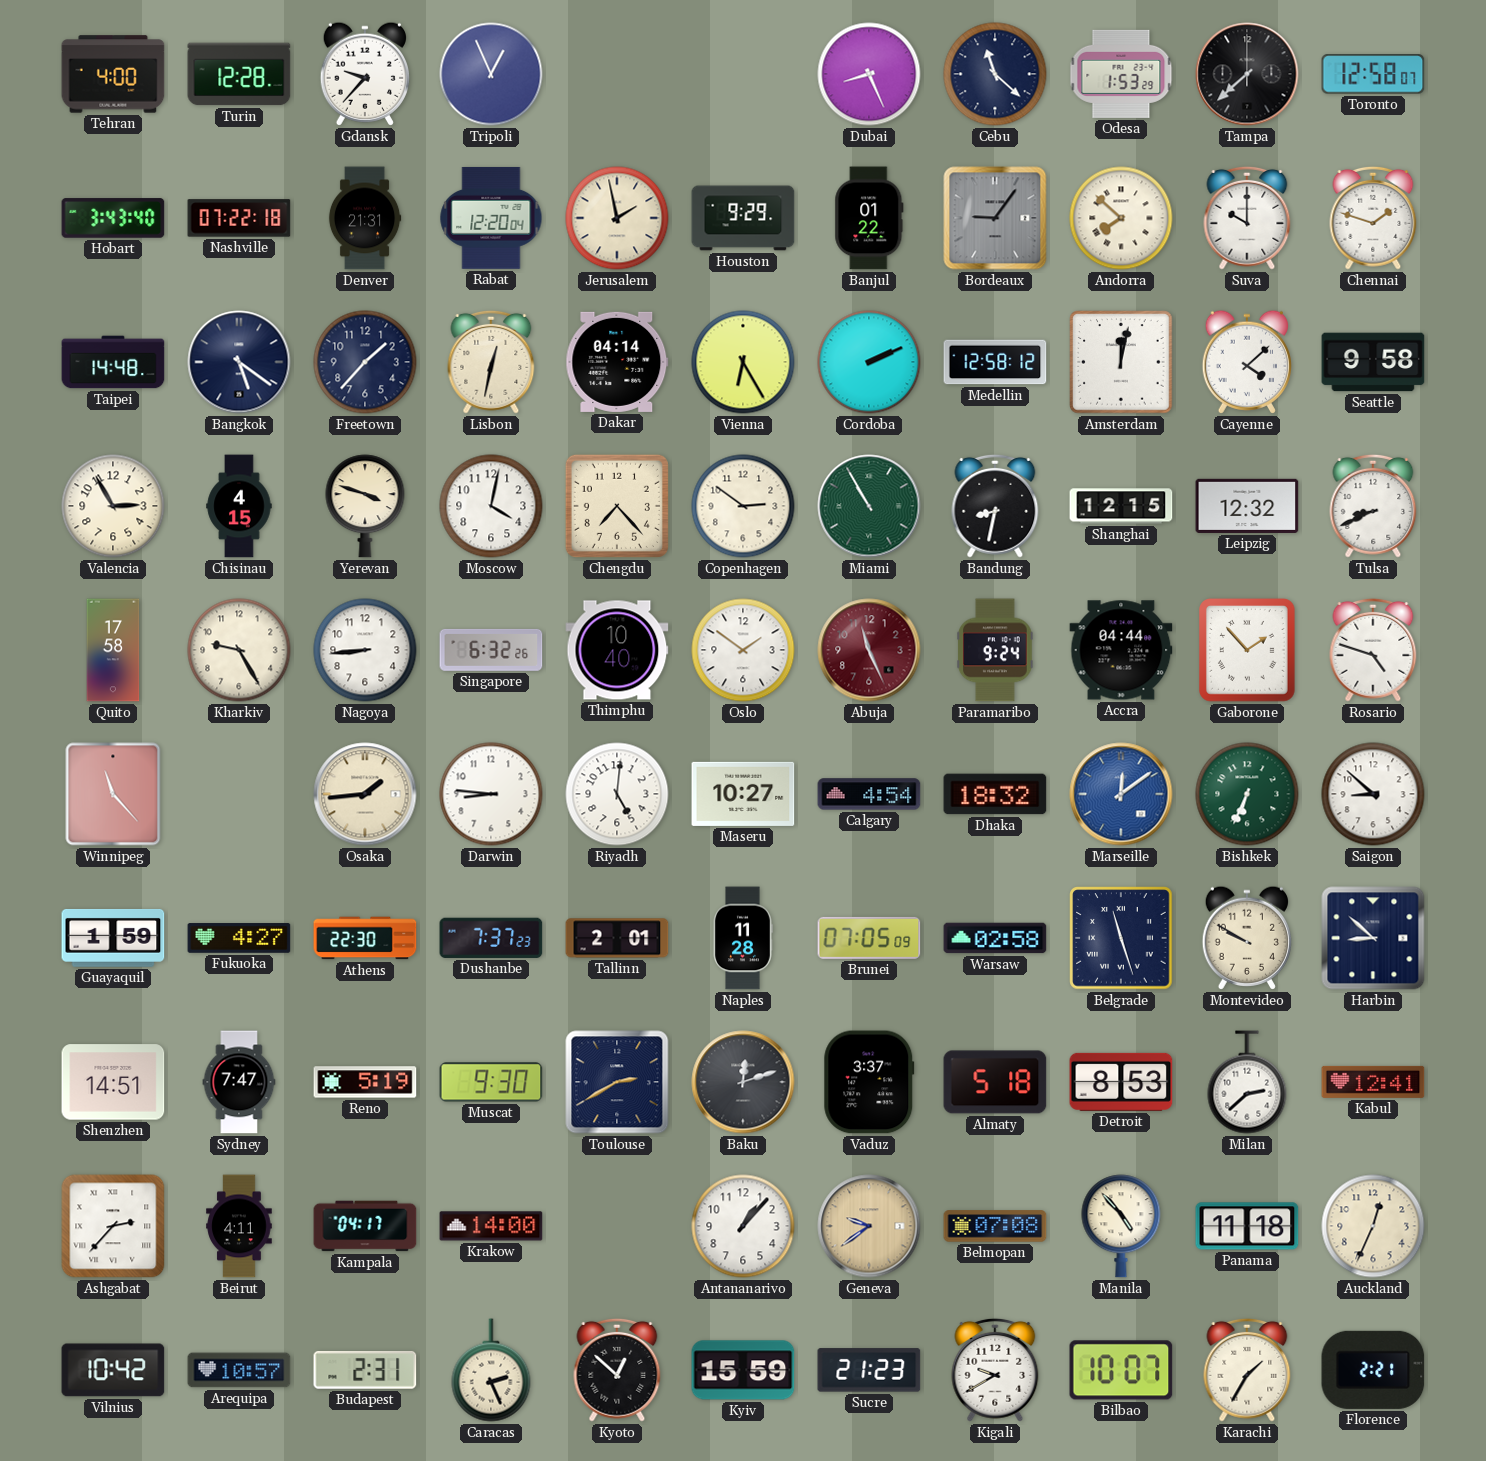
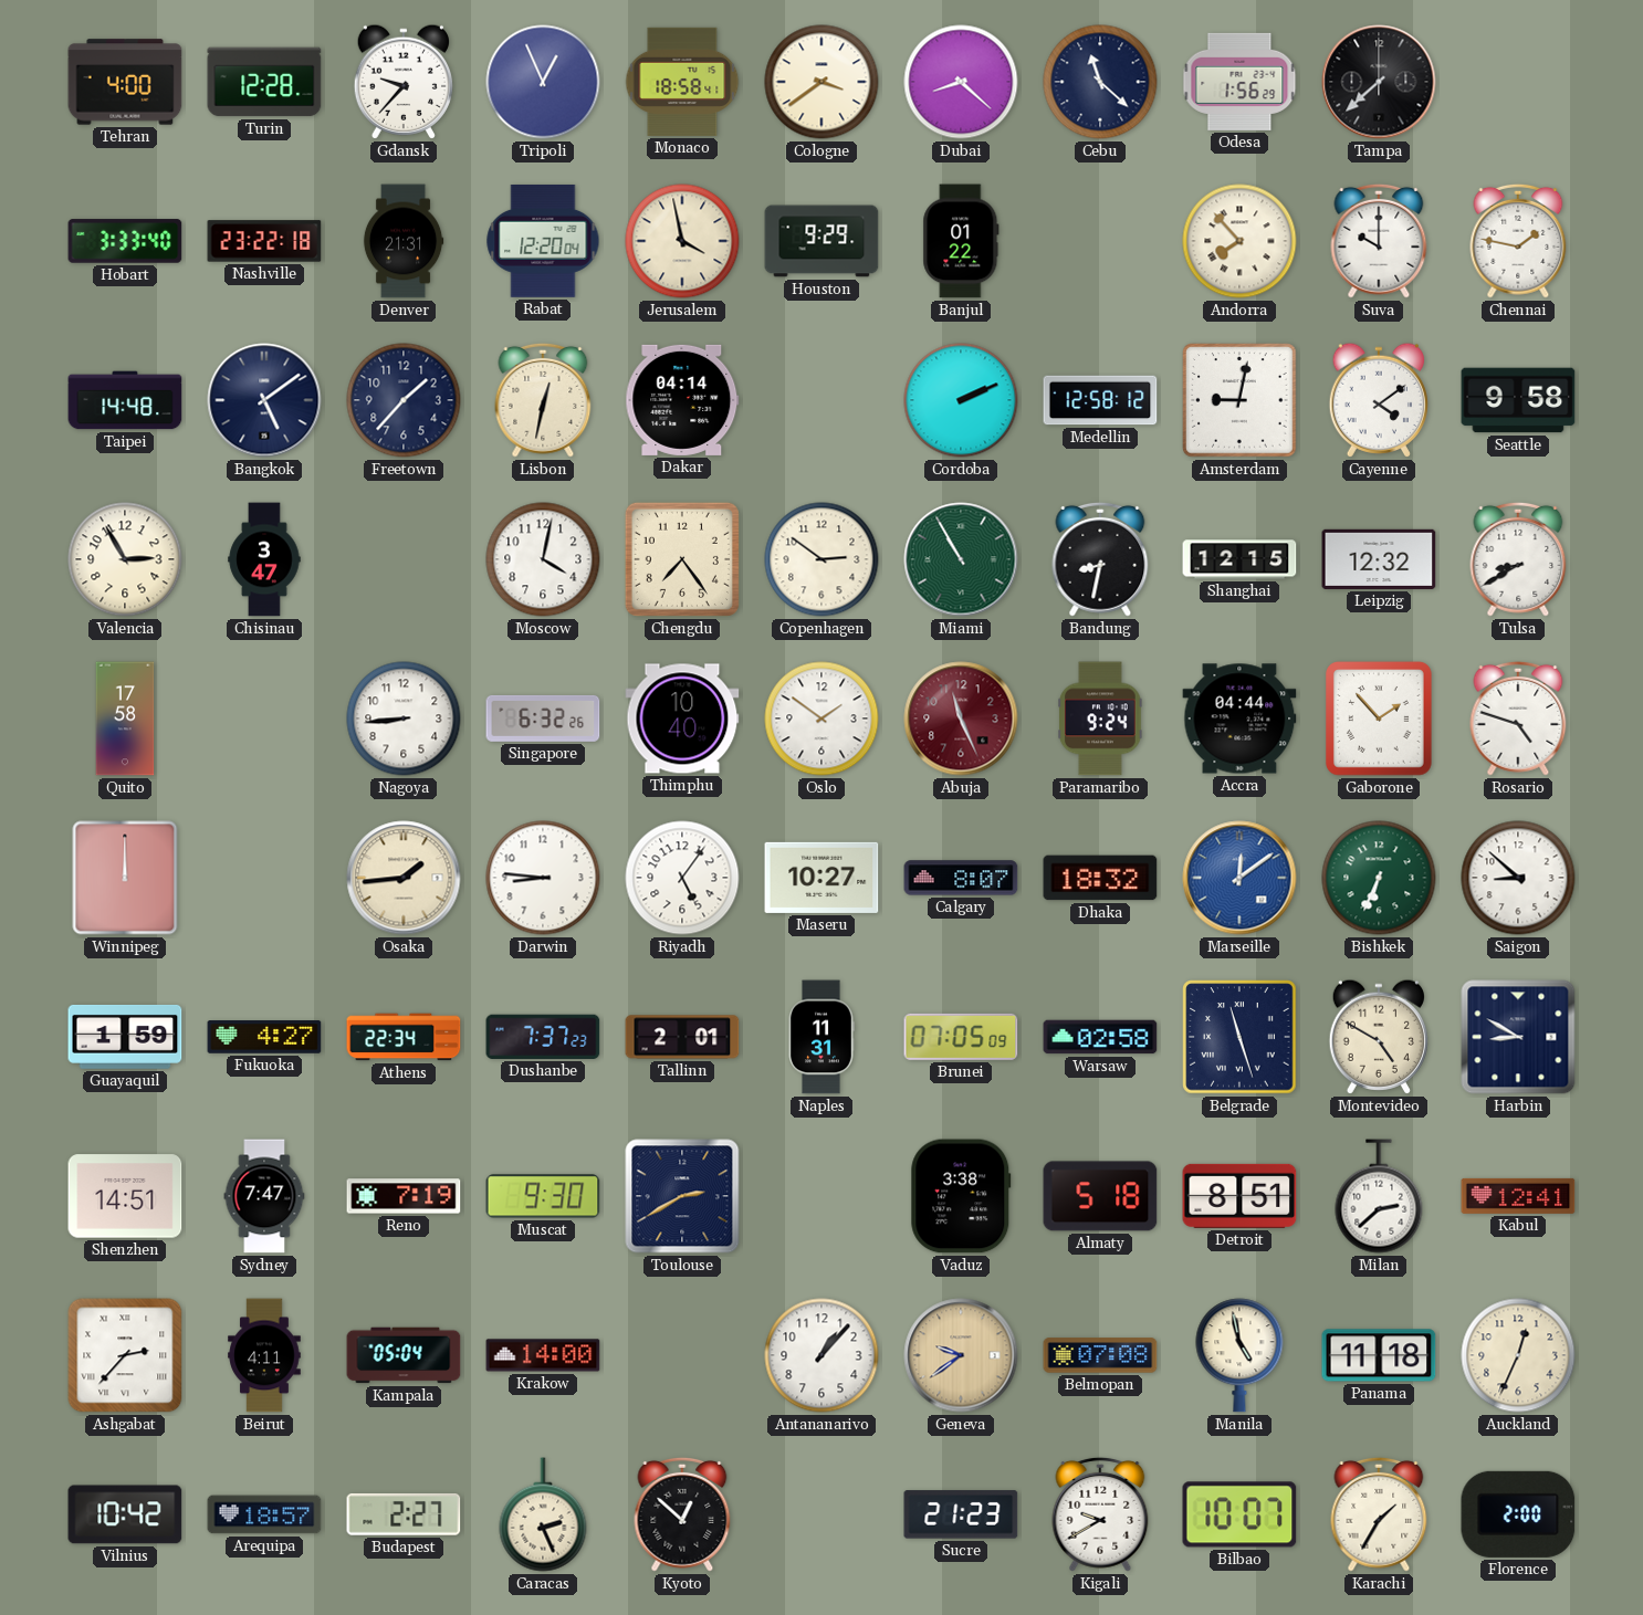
Monaco: none -> 18:58 (682, 82)
Cologne: none -> 3:39 (821, 82)
Dubai: 8:26 -> 8:22 (961, 82)
Odesa: 1:53 -> 1:56 (1239, 82)
Toronto: 12:58 -> none (1373, 74)
Hobart: 3:43 -> 3:33 (125, 241)
Nashville: 07:22 -> 23:22 (264, 241)
Jerusalem: 1:58 -> 3:58 (682, 241)
Bordeaux: 9:06 -> none (995, 218)
Andorra: 7:52 -> 7:53 (1239, 241)
Chennai: 1:48 -> 1:47 (1518, 241)
Bangkok: 5:21 -> 5:09 (264, 400)
Vienna: 6:25 -> none (743, 362)
Amsterdam: 12:02 -> 9:02 (1239, 400)
Cayenne: 4:08 -> 4:09 (1378, 400)
Chisinau: 4:15 -> 3:47 (264, 559)
Yerevan: 3:48 -> none (365, 506)
Chengdu: 7:23 -> 7:24 (682, 559)
Tulsa: 8:41 -> 8:40 (1518, 559)
Kharkiv: 9:25 -> none (239, 650)
Winnipeg: 11:23 -> 12:00 (125, 878)
Riyadh: 5:01 -> 5:06 (682, 878)
Calgary: 4:54 -> 8:07 (961, 878)
Athens: 22:30 -> 22:34 (404, 1037)
Naples: 11:28 -> 11:31 (821, 1037)
Montevideo: 9:50 -> 4:50 (1378, 1037)
Harbin: 8:52 -> 8:50 (1518, 1037)
Reno: 5:19 -> 7:19 (404, 1196)
Baku: 12:12 -> none (743, 1082)
Vaduz: 3:37 -> 3:38 (961, 1196)
Detroit: 8:53 -> 8:51 (1239, 1196)
Kampala: 04:17 -> 05:04 (404, 1355)
Manila: 4:53 -> 4:58 (1239, 1355)
Arequipa: 10:57 -> 18:57 (264, 1514)
Budapest: 2:31 -> 2:27 (404, 1514)
Kyiv: 15:59 -> none (743, 1370)
Florence: 2:21 -> 2:00 (1518, 1514)
